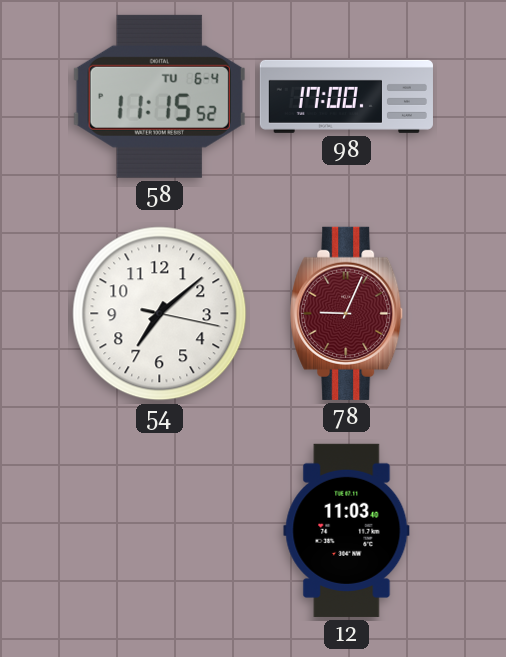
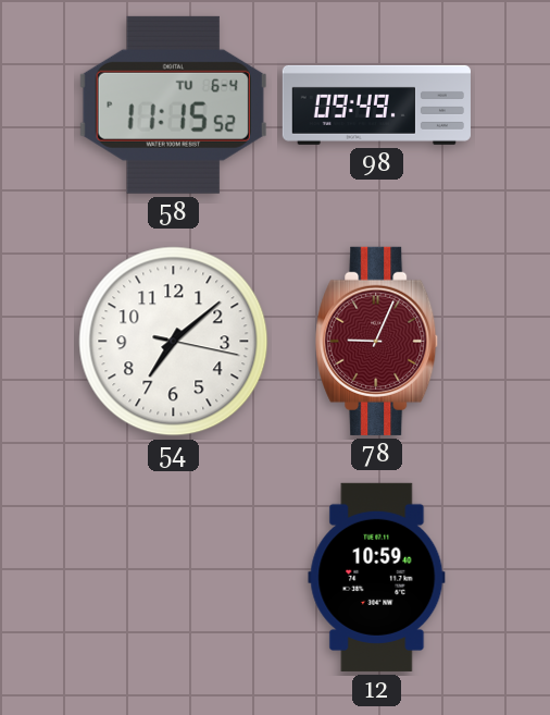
98: 17:00 -> 09:49 (376, 104)
12: 11:03 -> 10:59 (377, 577)
